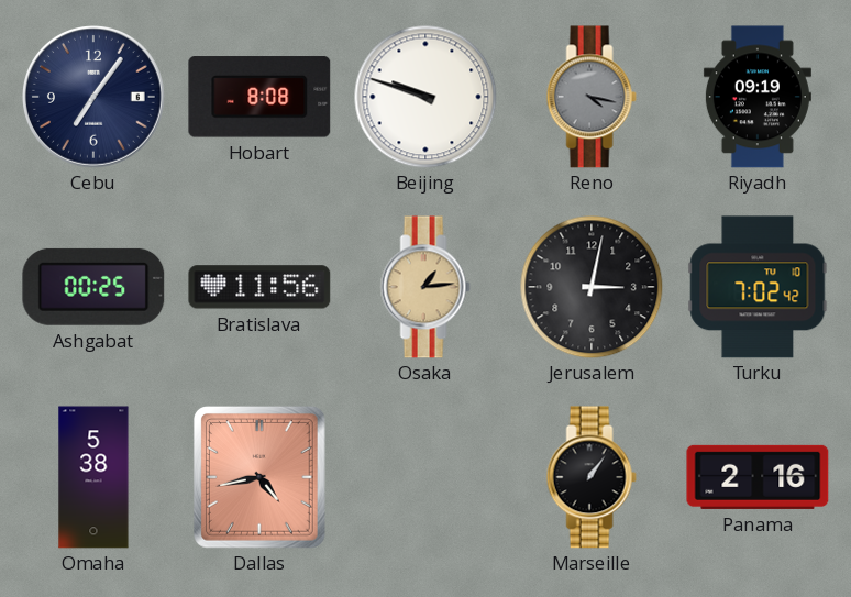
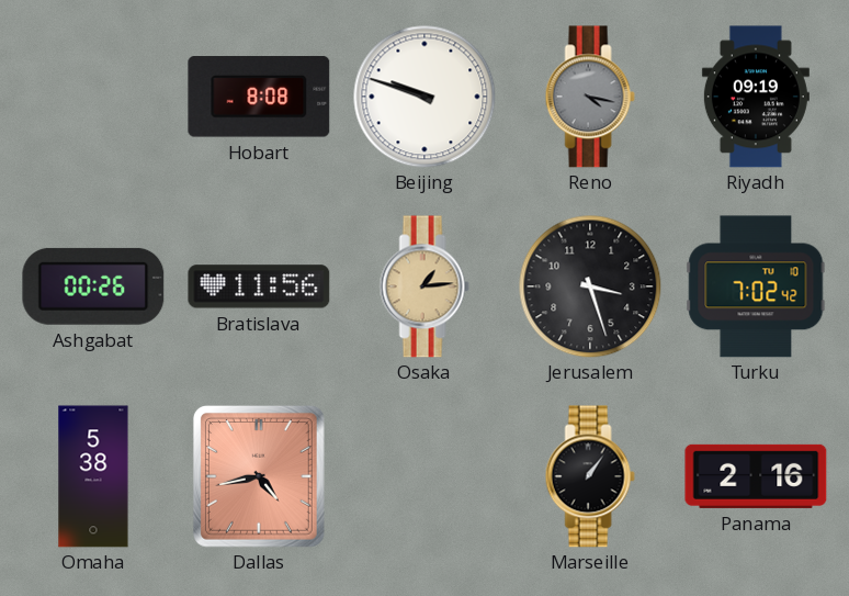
Cebu: 7:06 -> none (95, 98)
Ashgabat: 00:25 -> 00:26 (93, 286)
Jerusalem: 3:02 -> 3:27 (590, 286)
